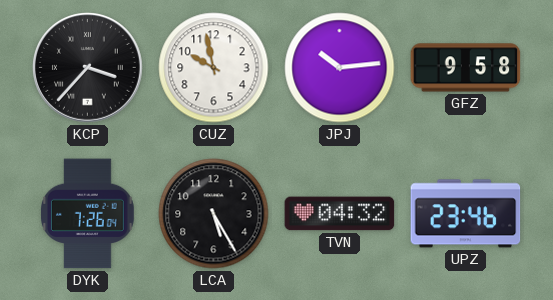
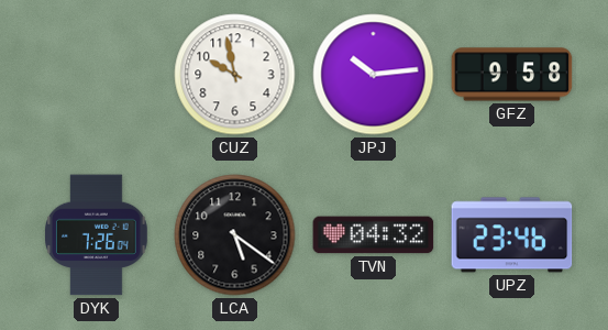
KCP: 3:37 -> none (88, 68)
LCA: 5:25 -> 5:21 (235, 235)
